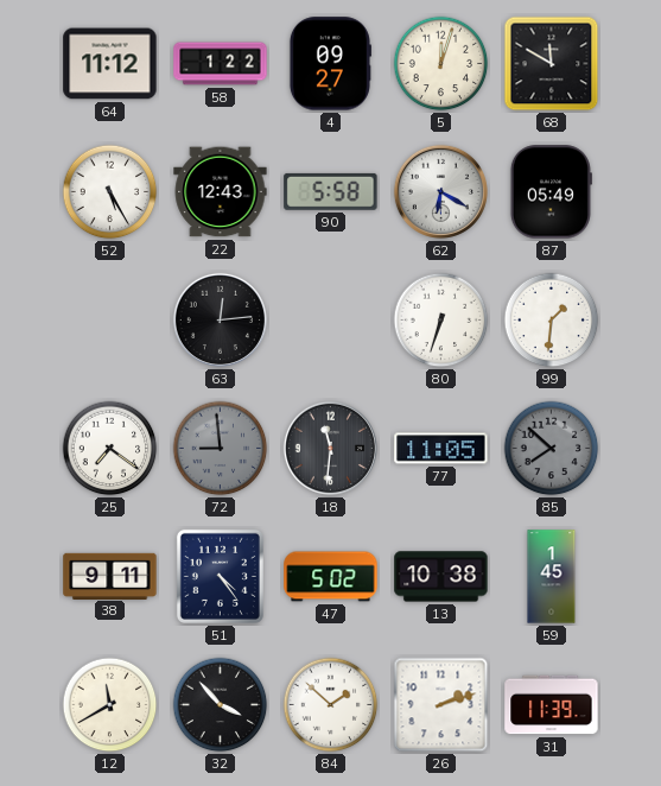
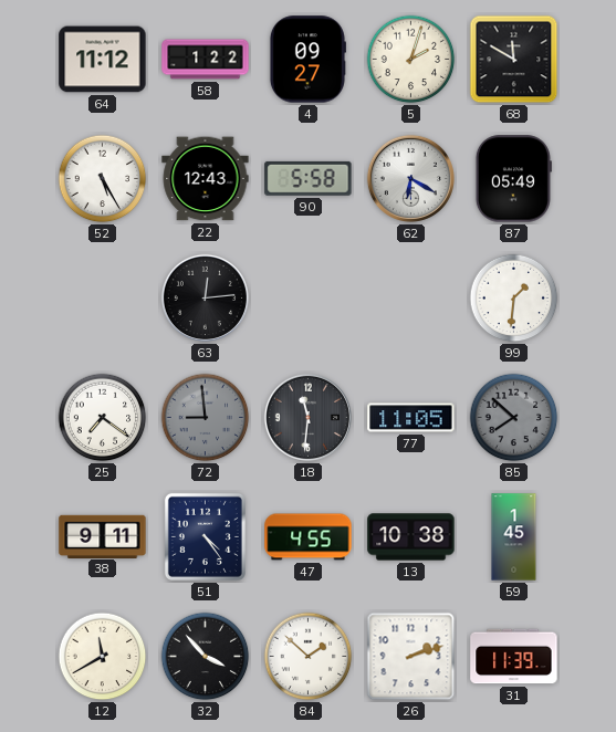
5: 12:03 -> 2:03 (411, 60)
80: 6:33 -> none (441, 321)
47: 5:02 -> 4:55 (309, 537)
